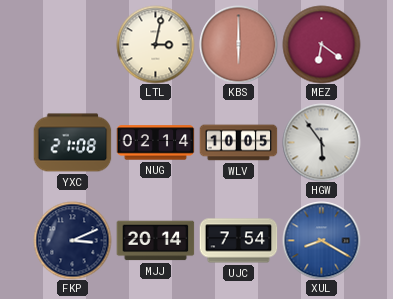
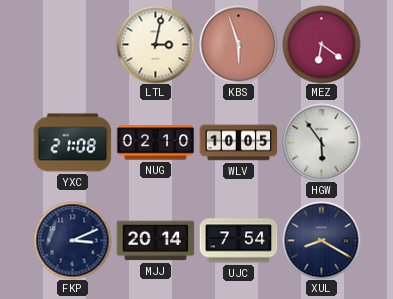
KBS: 6:00 -> 5:57 (238, 44)
NUG: 02:14 -> 02:10 (155, 143)
XUL dial: blue -> navy (321, 240)
